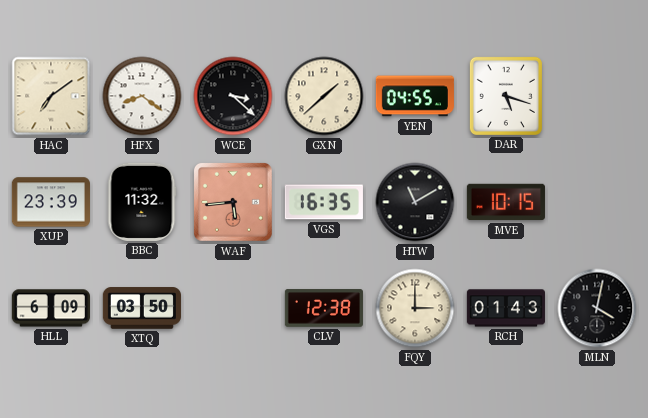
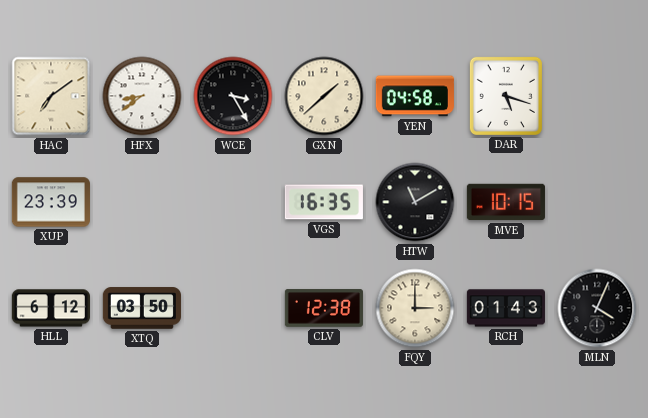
HFX: 8:21 -> 8:39 (142, 96)
WCE: 3:22 -> 3:25 (233, 96)
YEN: 04:55 -> 04:58 (415, 96)
BBC: 11:32 -> none (142, 202)
WAF: 5:44 -> none (233, 202)
HLL: 6:09 -> 6:12 (51, 308)
MLN: 4:02 -> 4:04 (597, 308)
